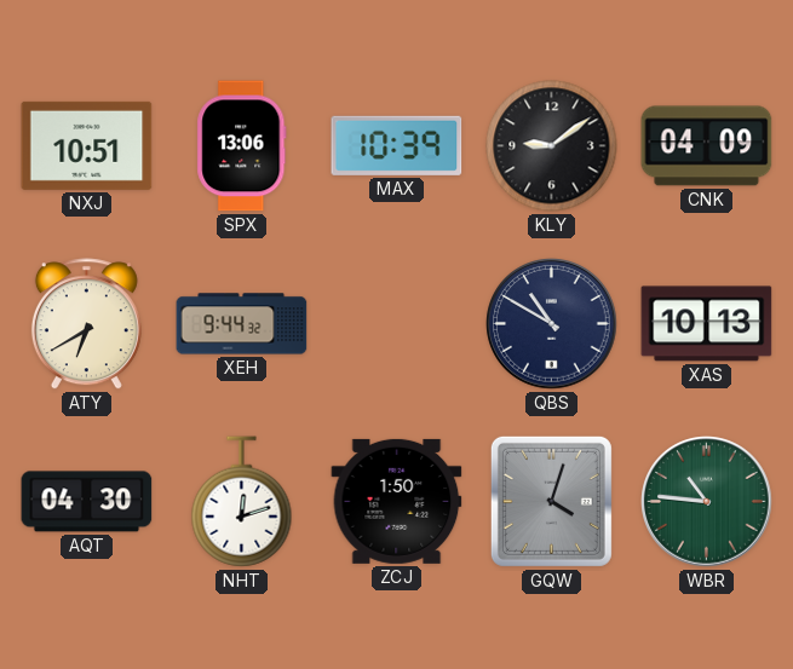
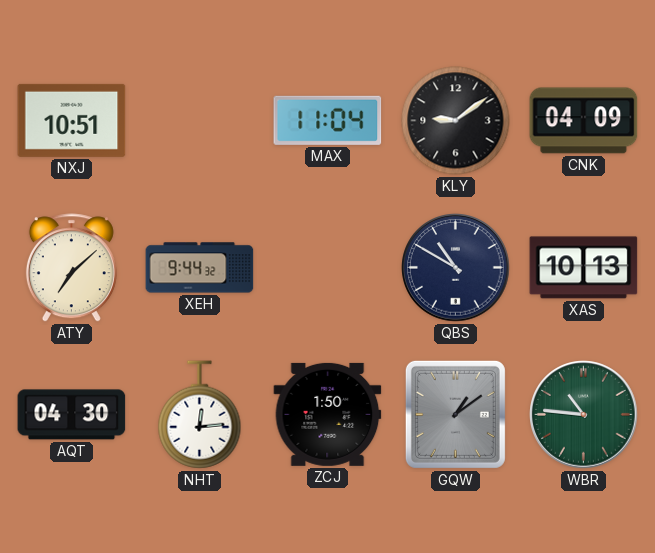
SPX: 13:06 -> none (242, 146)
MAX: 10:39 -> 11:04 (328, 120)
ATY: 6:40 -> 7:08 (71, 268)
NHT: 12:12 -> 12:14 (200, 415)
GQW: 4:03 -> 1:09 (455, 414)
